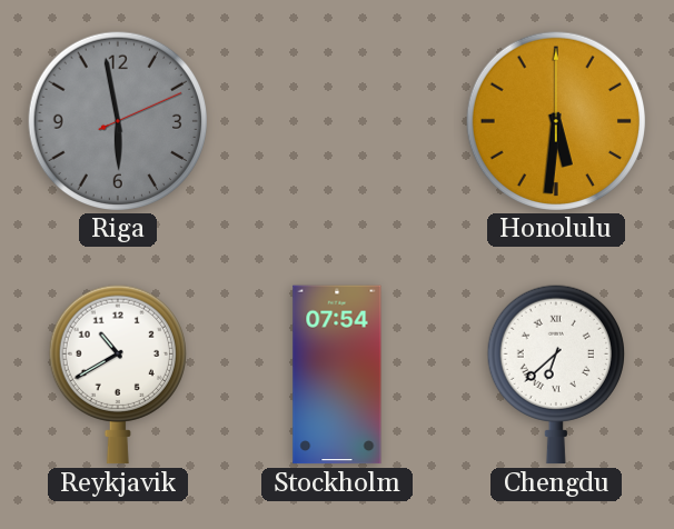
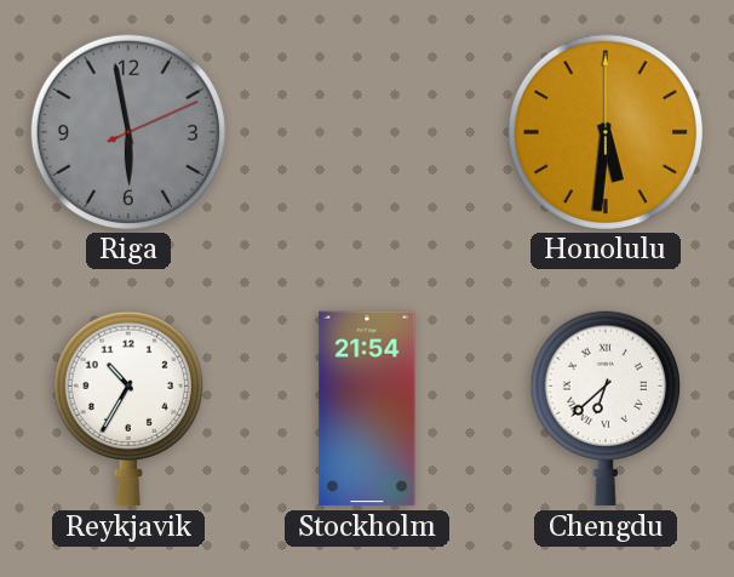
Reykjavik: 10:40 -> 10:35 (128, 409)
Stockholm: 07:54 -> 21:54 (367, 409)
